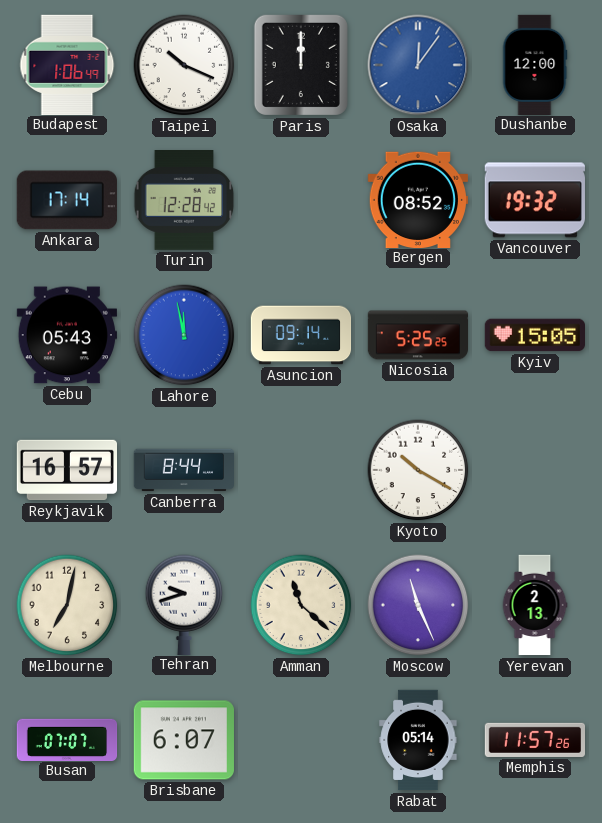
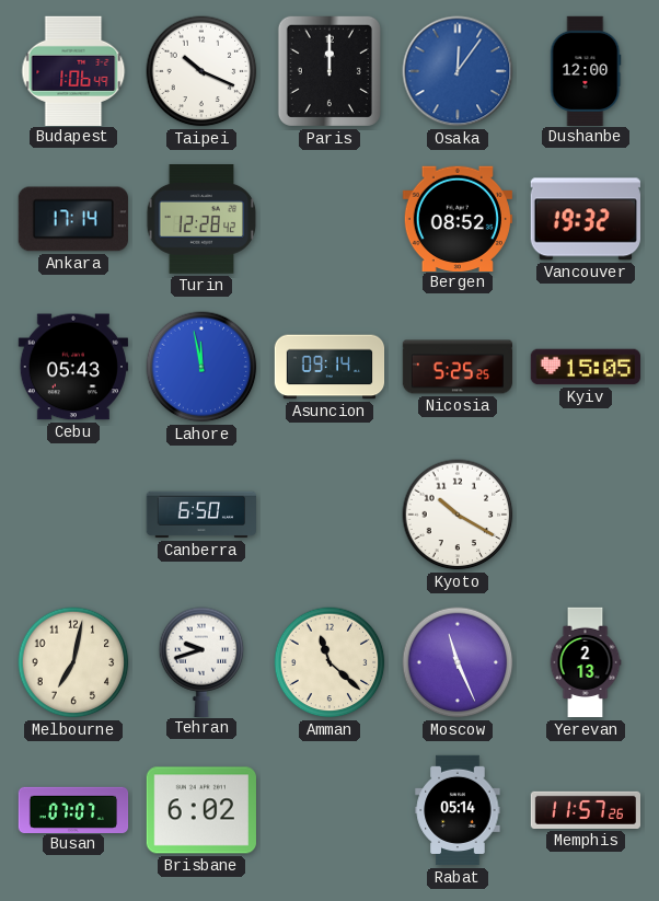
Reykjavik: 16:57 -> none (66, 470)
Canberra: 8:44 -> 6:50 (200, 515)
Brisbane: 6:07 -> 6:02 (201, 810)
